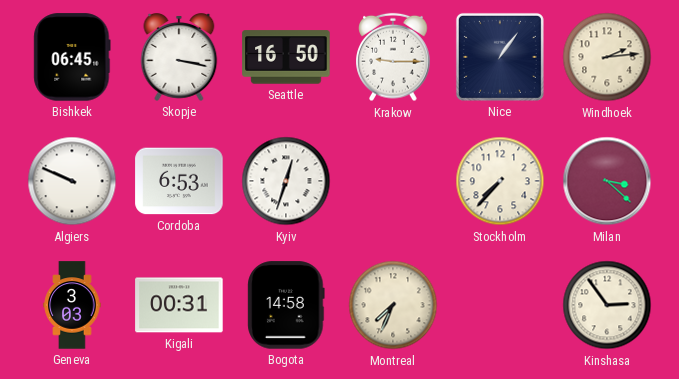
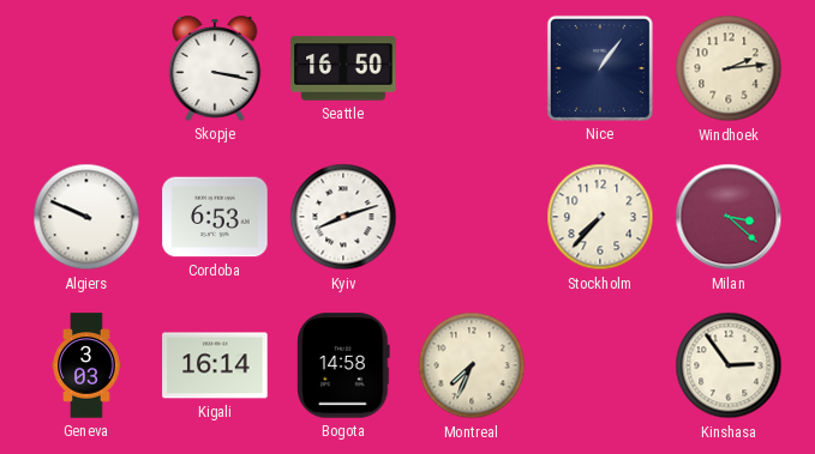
Bishkek: 06:45 -> none (72, 57)
Krakow: 9:15 -> none (393, 57)
Kyiv: 12:33 -> 8:12 (343, 217)
Kigali: 00:31 -> 16:14 (215, 365)
